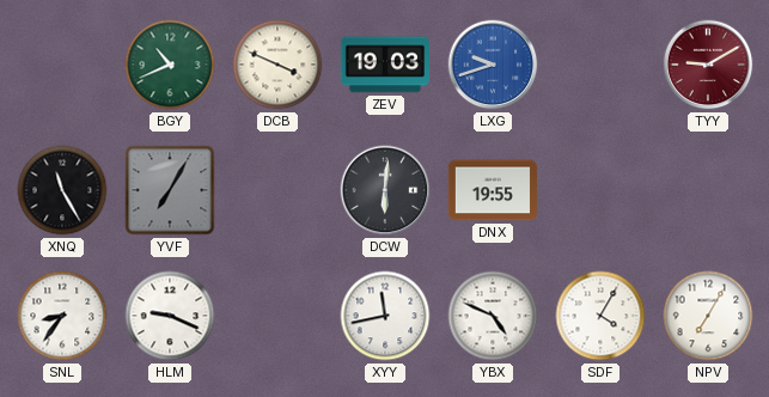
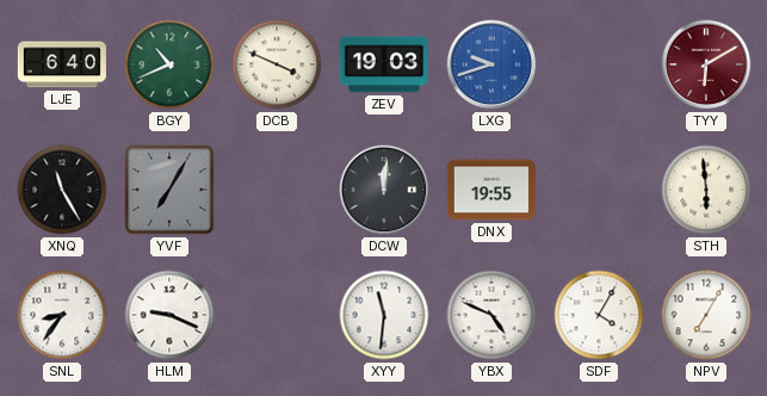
LJE: none -> 6:40 (62, 64)
TYY: 9:10 -> 6:10 (706, 64)
DCW: 6:01 -> 12:01 (384, 190)
STH: none -> 5:59 (706, 190)
XYY: 11:43 -> 11:31 (384, 315)
